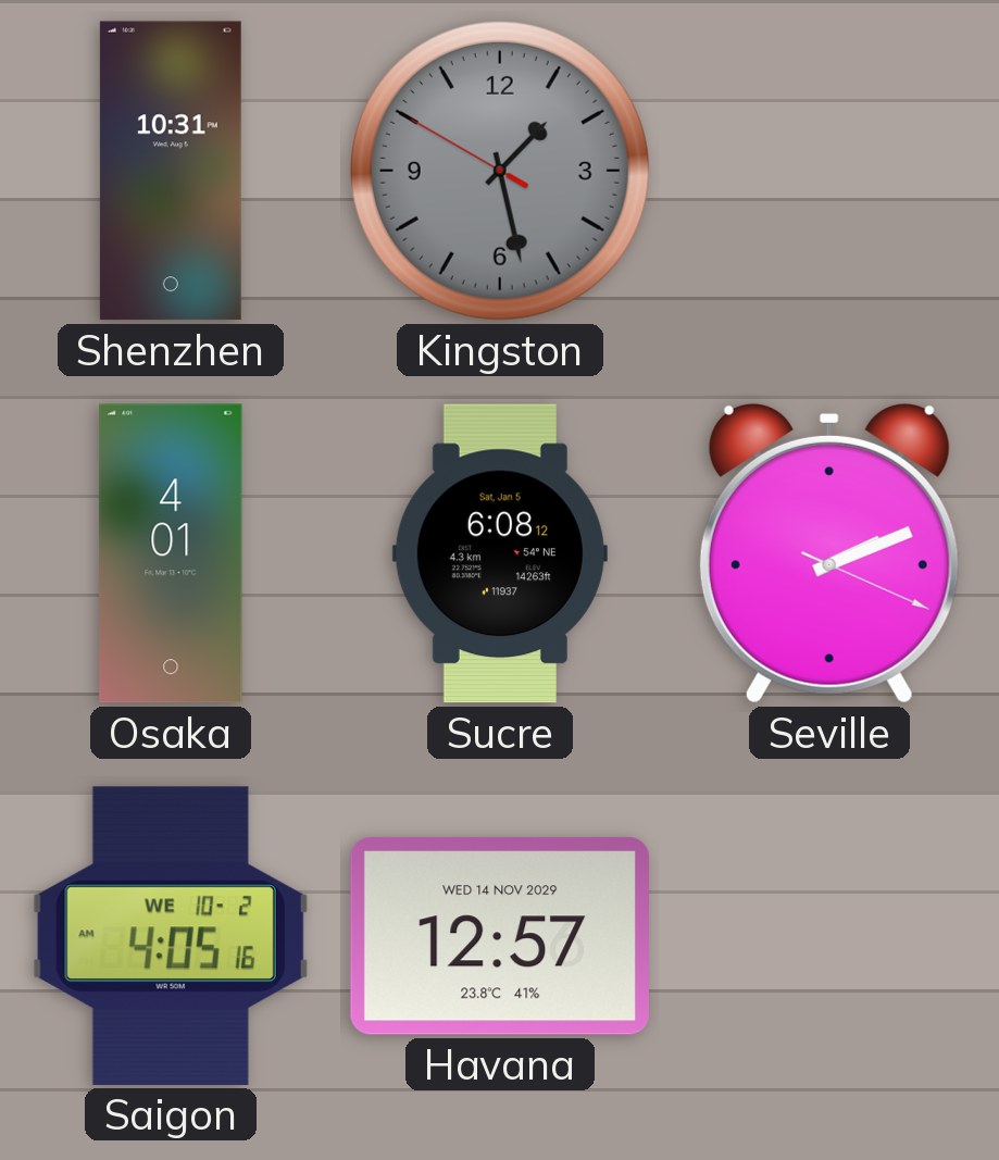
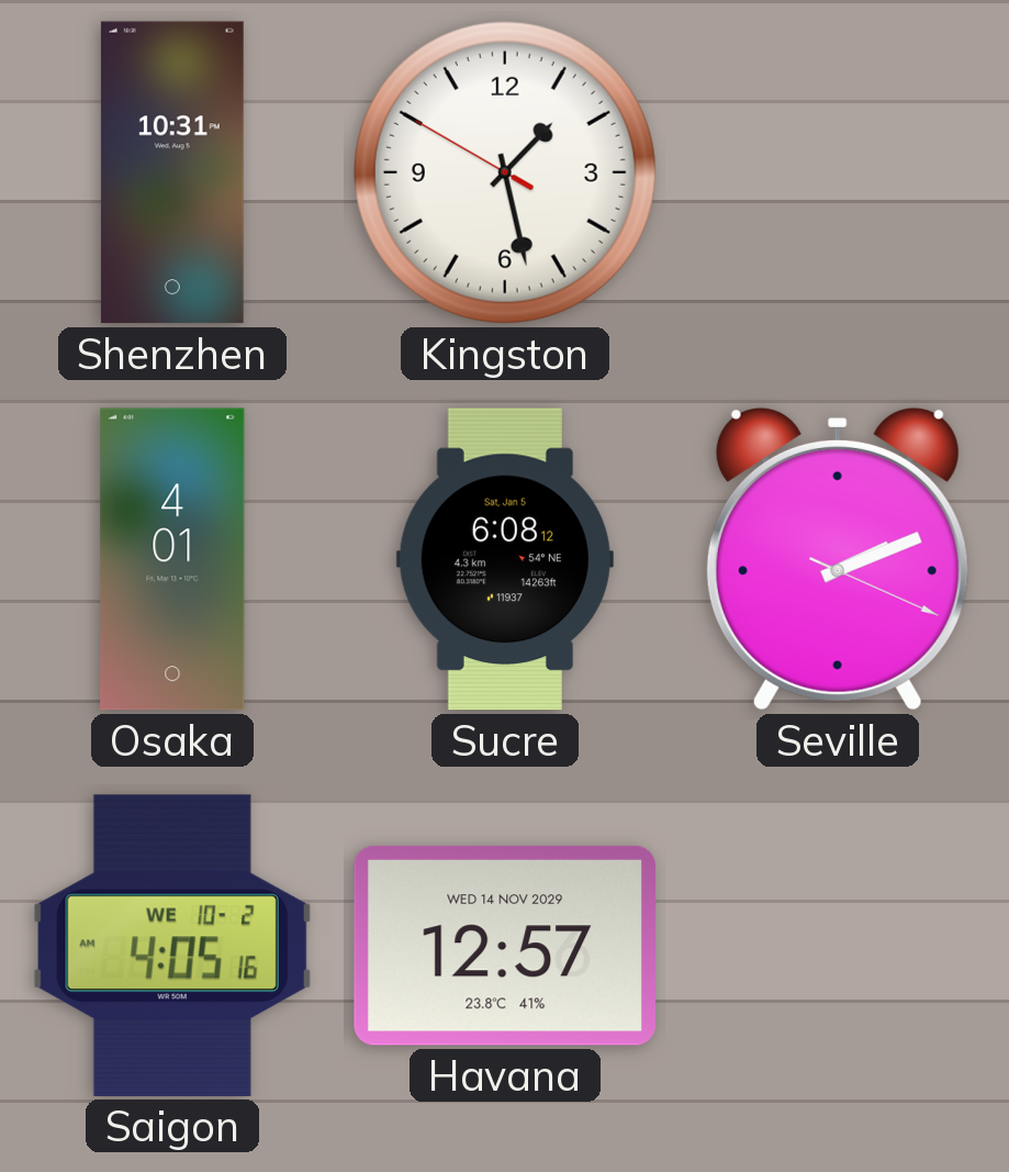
Kingston dial: grey -> white (505, 172)
